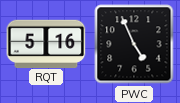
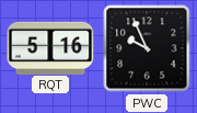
PWC: 4:56 -> 9:56 (147, 48)
